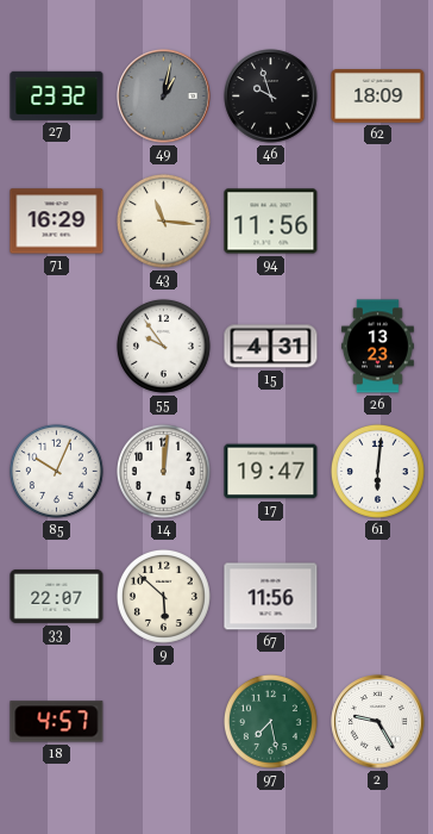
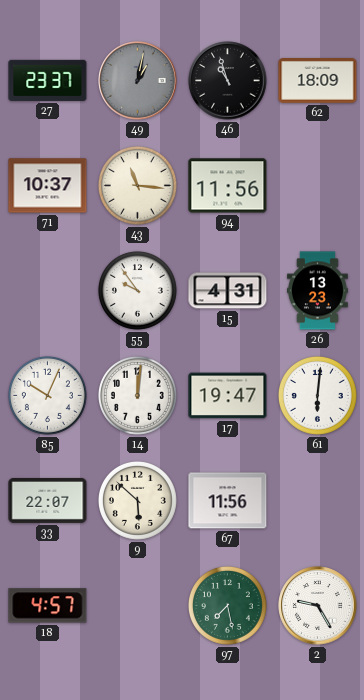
27: 23:32 -> 23:37 (48, 80)
46: 9:57 -> 10:57 (228, 81)
71: 16:29 -> 10:37 (48, 186)
